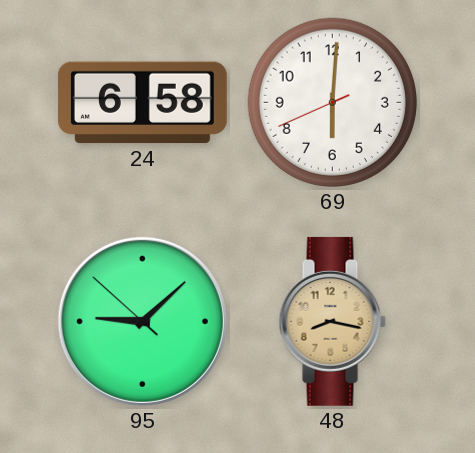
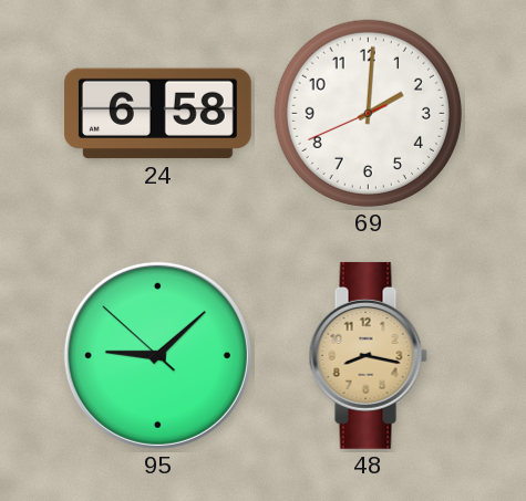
69: 6:00 -> 2:00 (368, 113)
